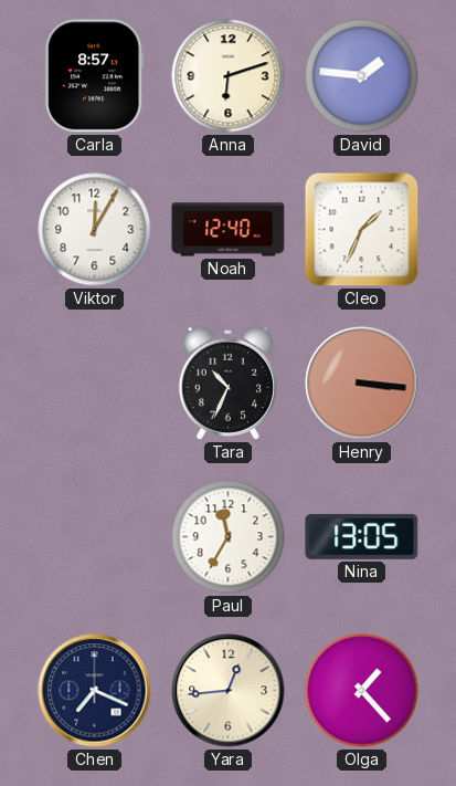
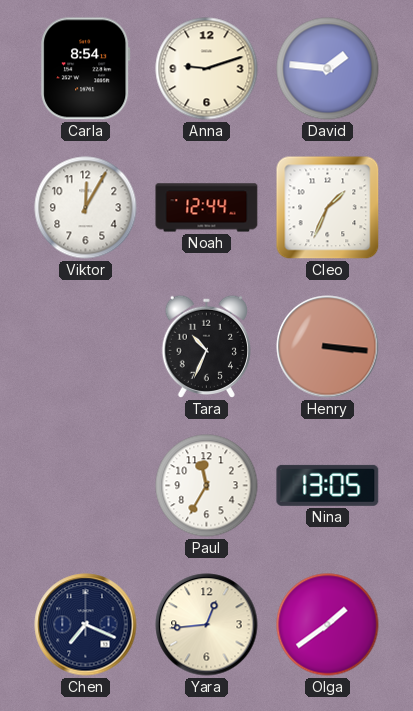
Carla: 8:57 -> 8:54 (86, 69)
Anna: 6:12 -> 9:12 (207, 69)
Noah: 12:40 -> 12:44 (207, 208)
Olga: 1:23 -> 1:39 (328, 625)
